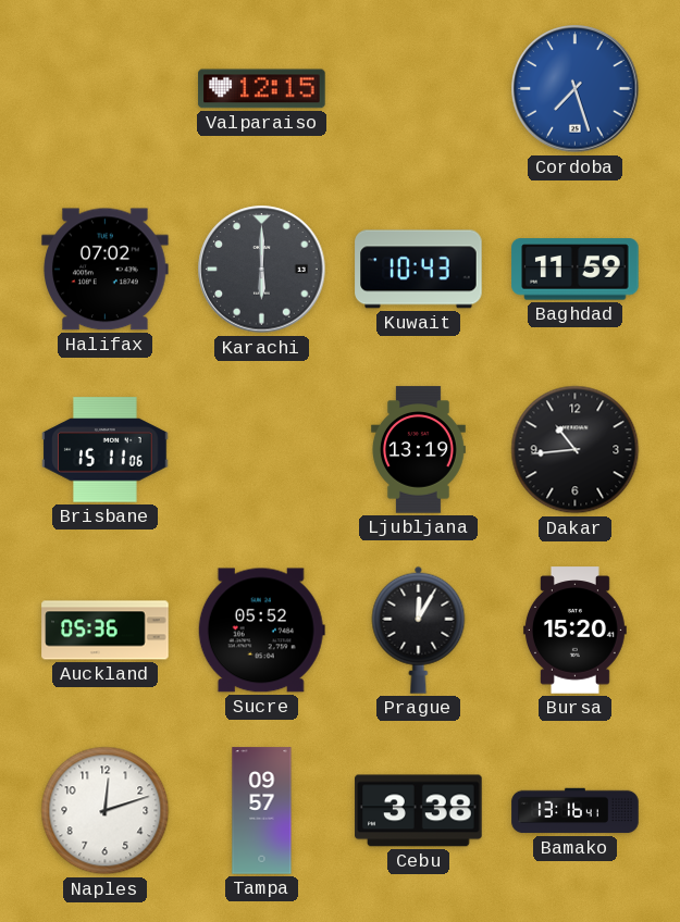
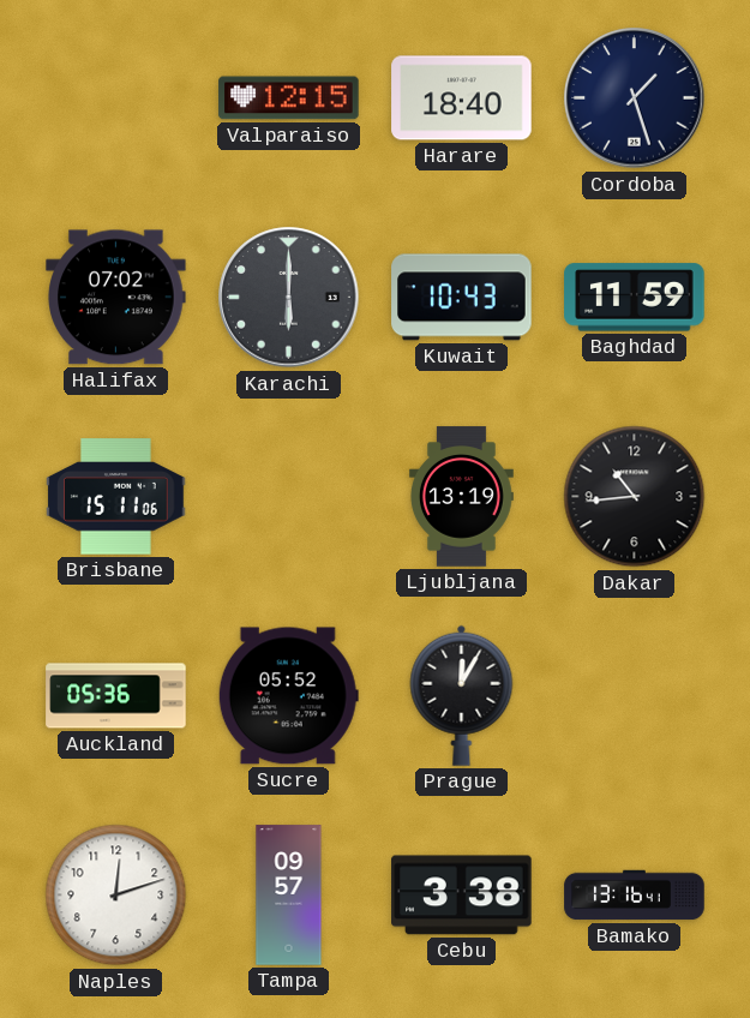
Harare: none -> 18:40 (462, 98)
Cordoba: 7:27 -> 1:27 (635, 98)
Cordoba dial: blue -> navy (635, 98)
Bursa: 15:20 -> none (574, 631)
